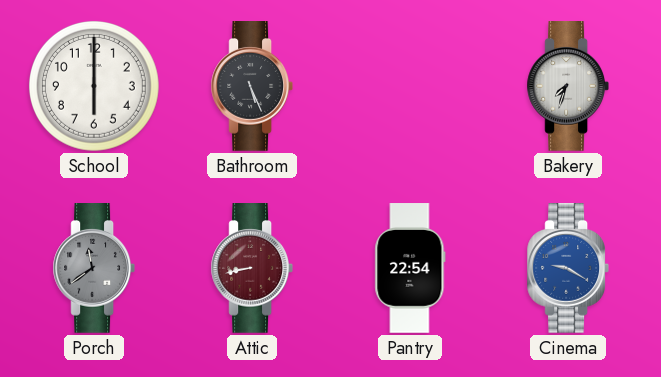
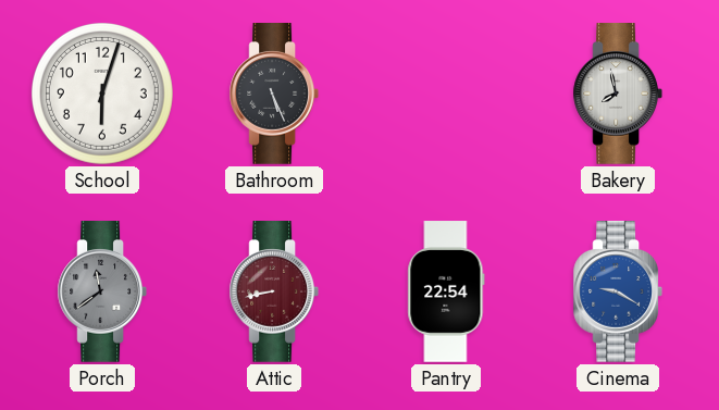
School: 6:00 -> 6:03 (102, 94)
Bakery: 7:33 -> 7:58 (617, 95)
